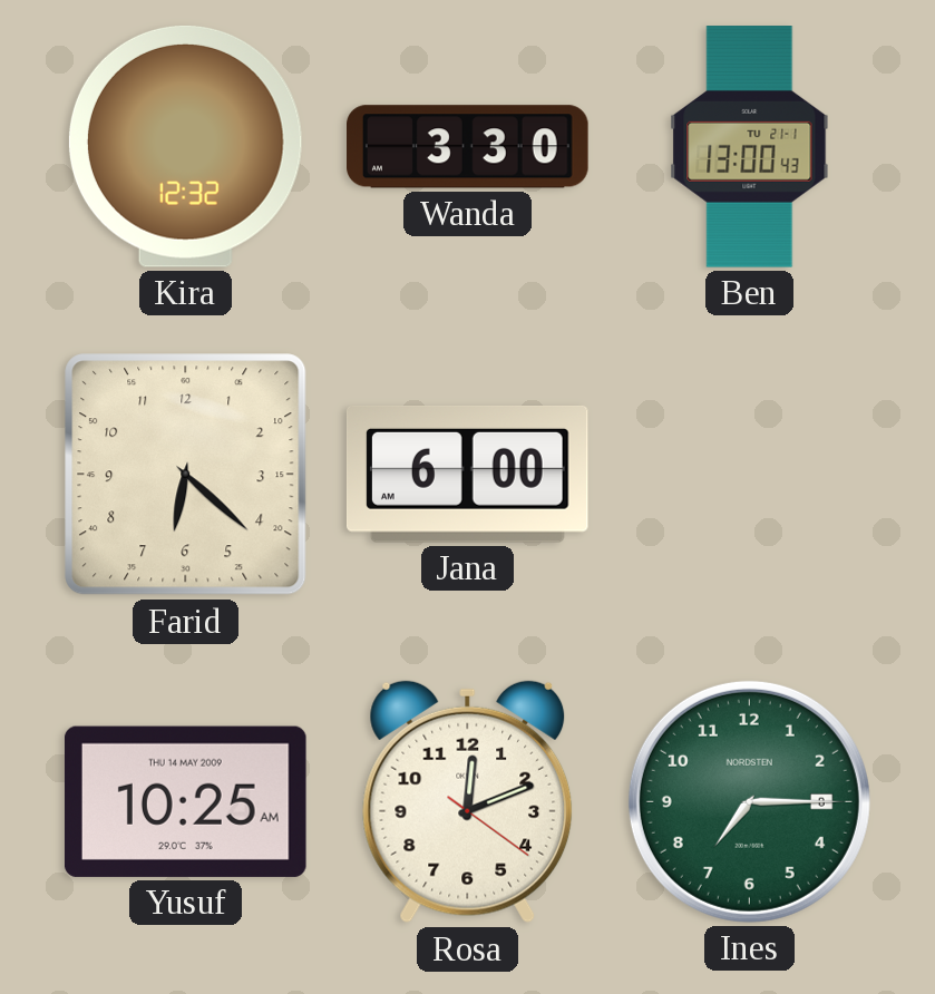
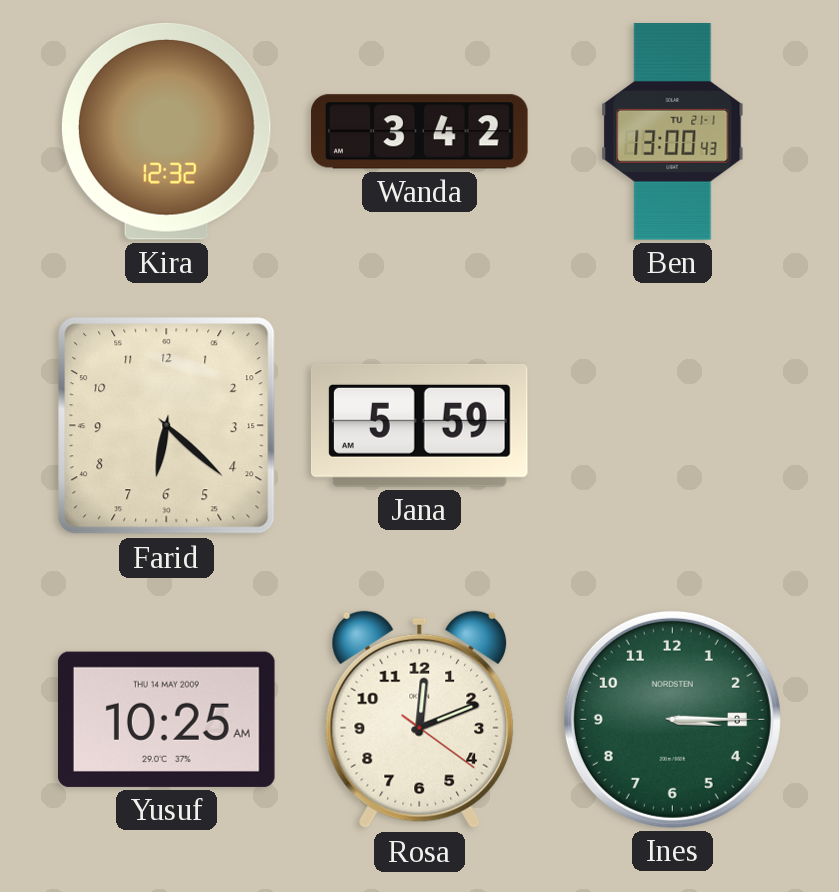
Wanda: 3:30 -> 3:42 (420, 132)
Jana: 6:00 -> 5:59 (419, 425)
Ines: 7:15 -> 3:15 (672, 719)
